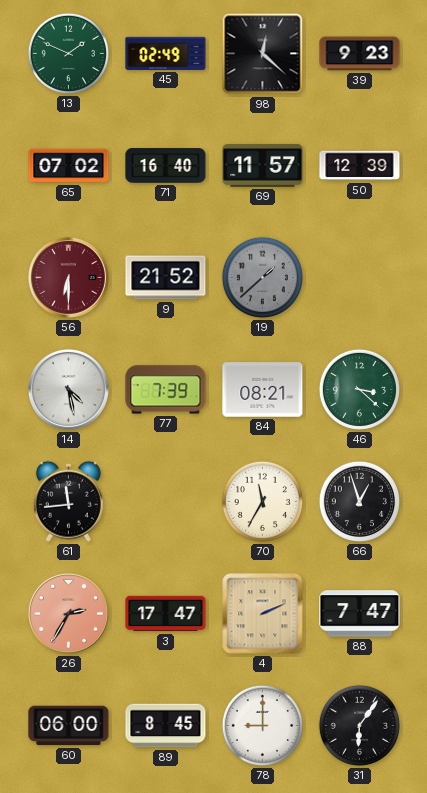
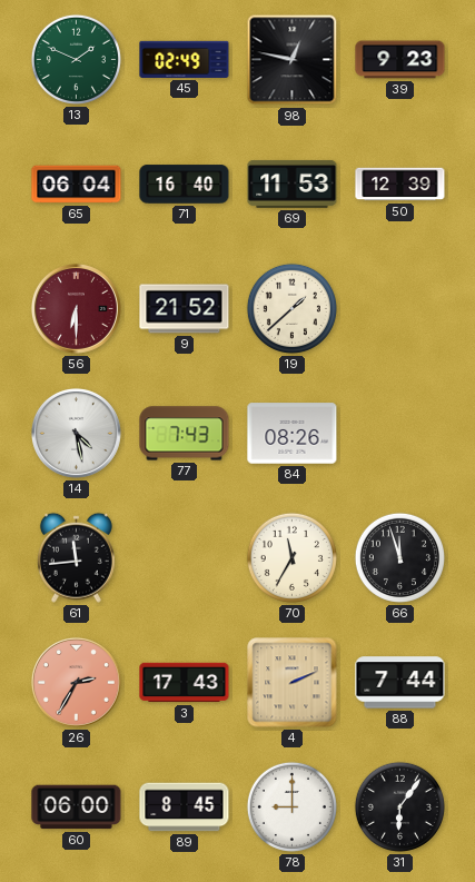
98: 12:22 -> 12:47 (293, 60)
65: 07:02 -> 06:04 (77, 185)
69: 11:57 -> 11:53 (293, 184)
19 dial: grey -> cream (291, 308)
77: 7:39 -> 7:43 (185, 434)
84: 08:21 -> 08:26 (293, 434)
46: 3:22 -> none (359, 389)
66: 12:57 -> 11:57 (399, 557)
3: 17:47 -> 17:43 (185, 683)
88: 7:47 -> 7:44 (400, 683)
